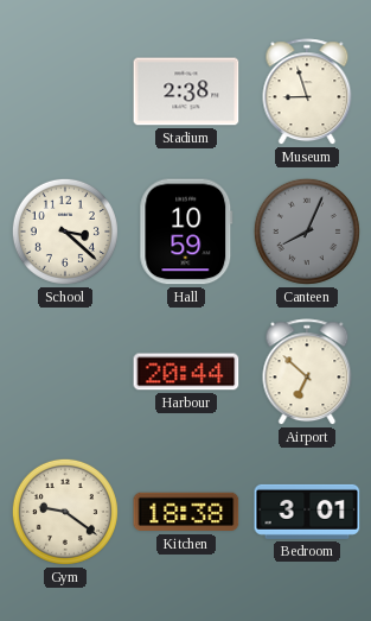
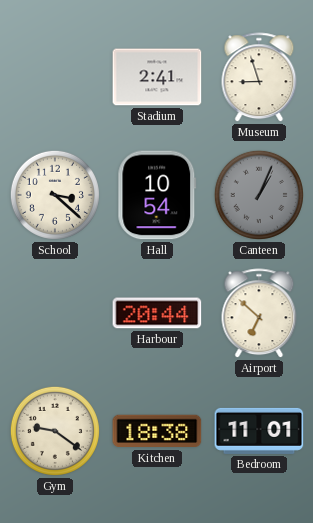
Stadium: 2:38 -> 2:41 (157, 77)
Hall: 10:59 -> 10:54 (157, 195)
Canteen: 8:04 -> 1:04 (259, 195)
Bedroom: 3:01 -> 11:01 (259, 431)
